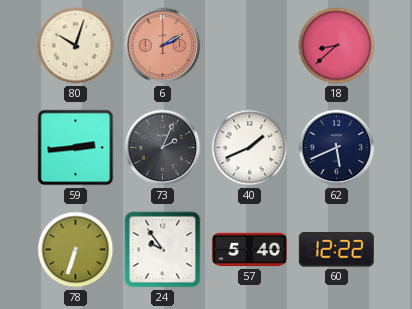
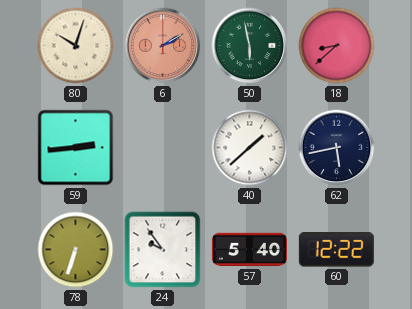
50: none -> 5:58 (250, 46)
73: 2:04 -> none (163, 148)
40: 1:41 -> 1:38 (250, 148)
62: 5:41 -> 5:43 (337, 148)
